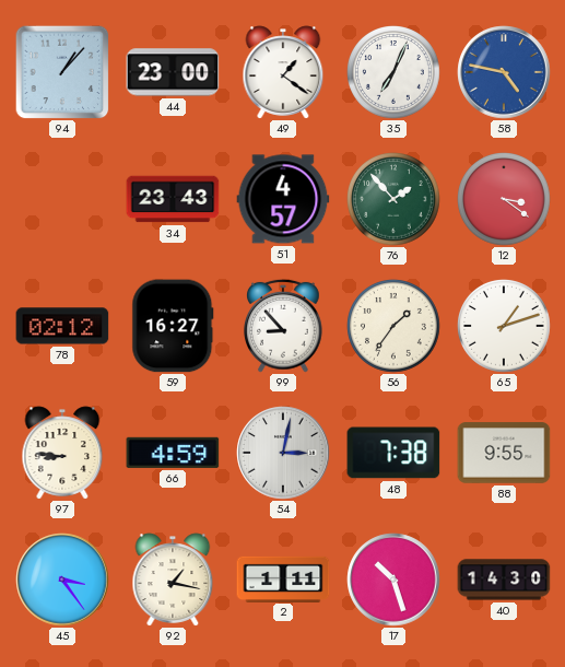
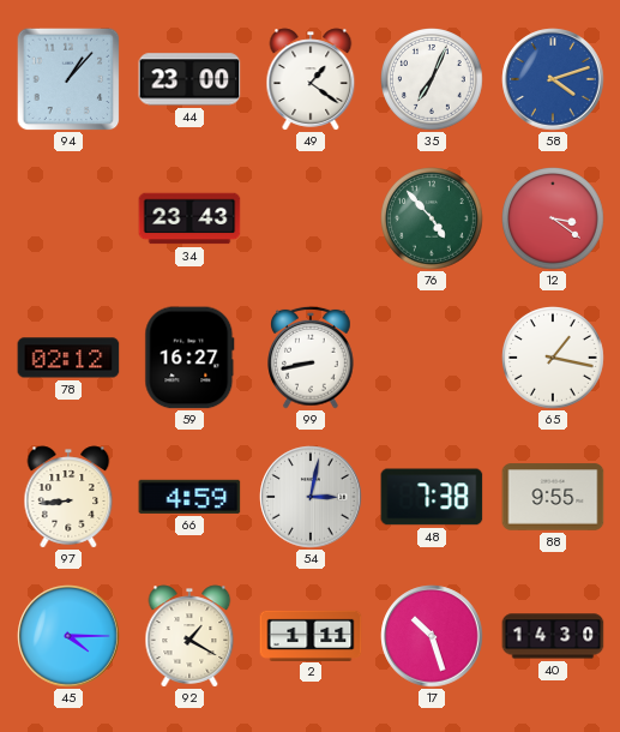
58: 4:47 -> 4:12 (553, 79)
51: 4:57 -> none (283, 199)
76: 1:53 -> 4:53 (433, 220)
99: 8:53 -> 8:43 (312, 358)
56: 1:36 -> none (395, 327)
65: 1:12 -> 1:17 (554, 359)
97: 8:46 -> 8:44 (68, 497)
45: 3:24 -> 4:15 (68, 636)
92: 1:17 -> 1:20 (189, 636)
